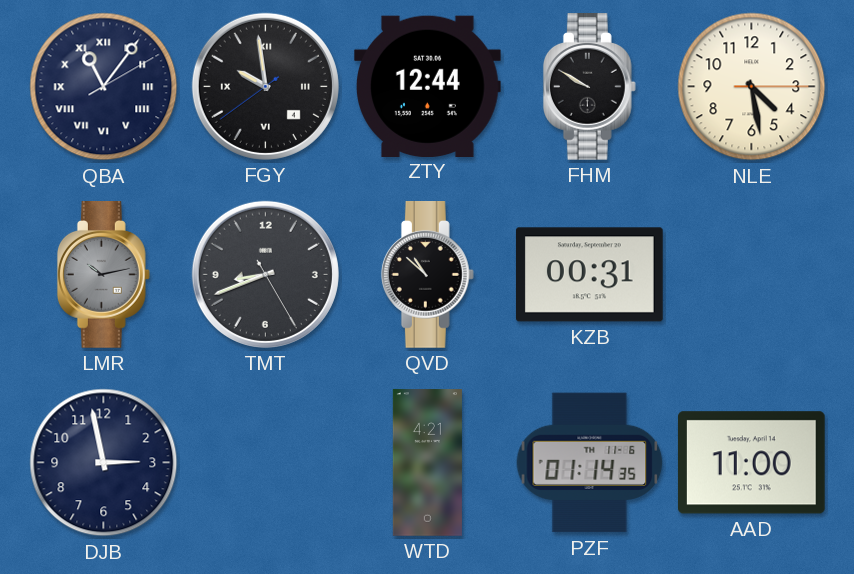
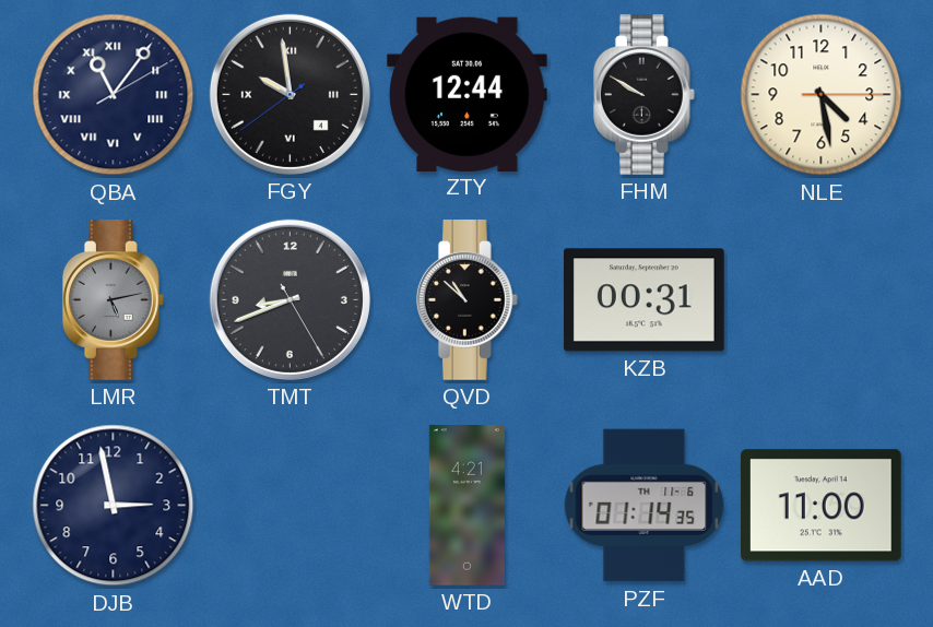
LMR: 10:13 -> 5:13 (113, 300)
